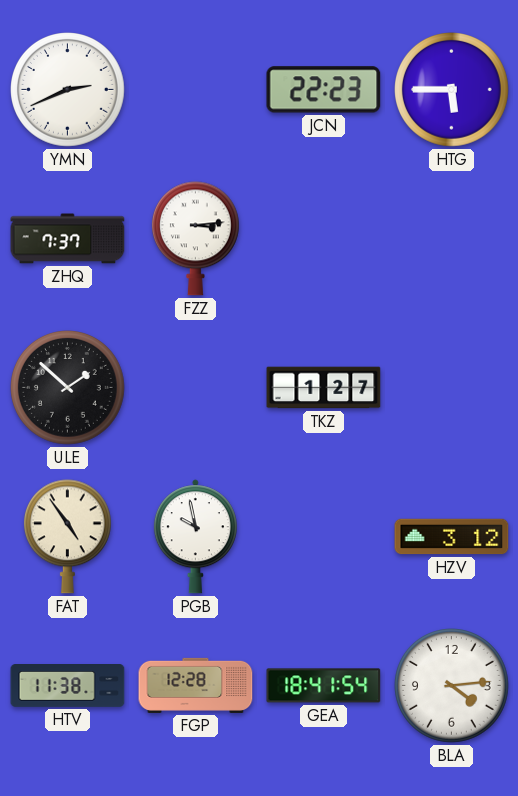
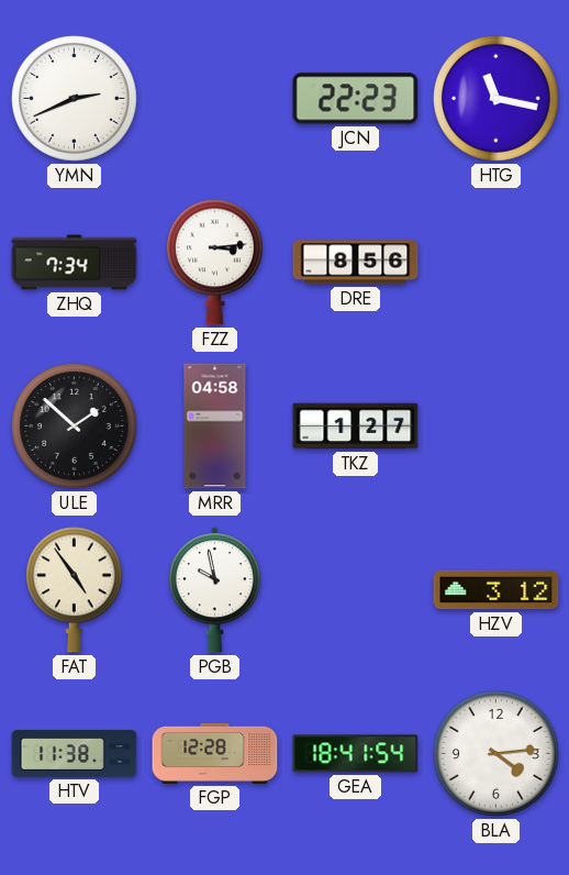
HTG: 5:45 -> 11:17 (497, 99)
ZHQ: 7:37 -> 7:34 (75, 263)
DRE: none -> 8:56 (356, 263)
MRR: none -> 04:58 (215, 427)
